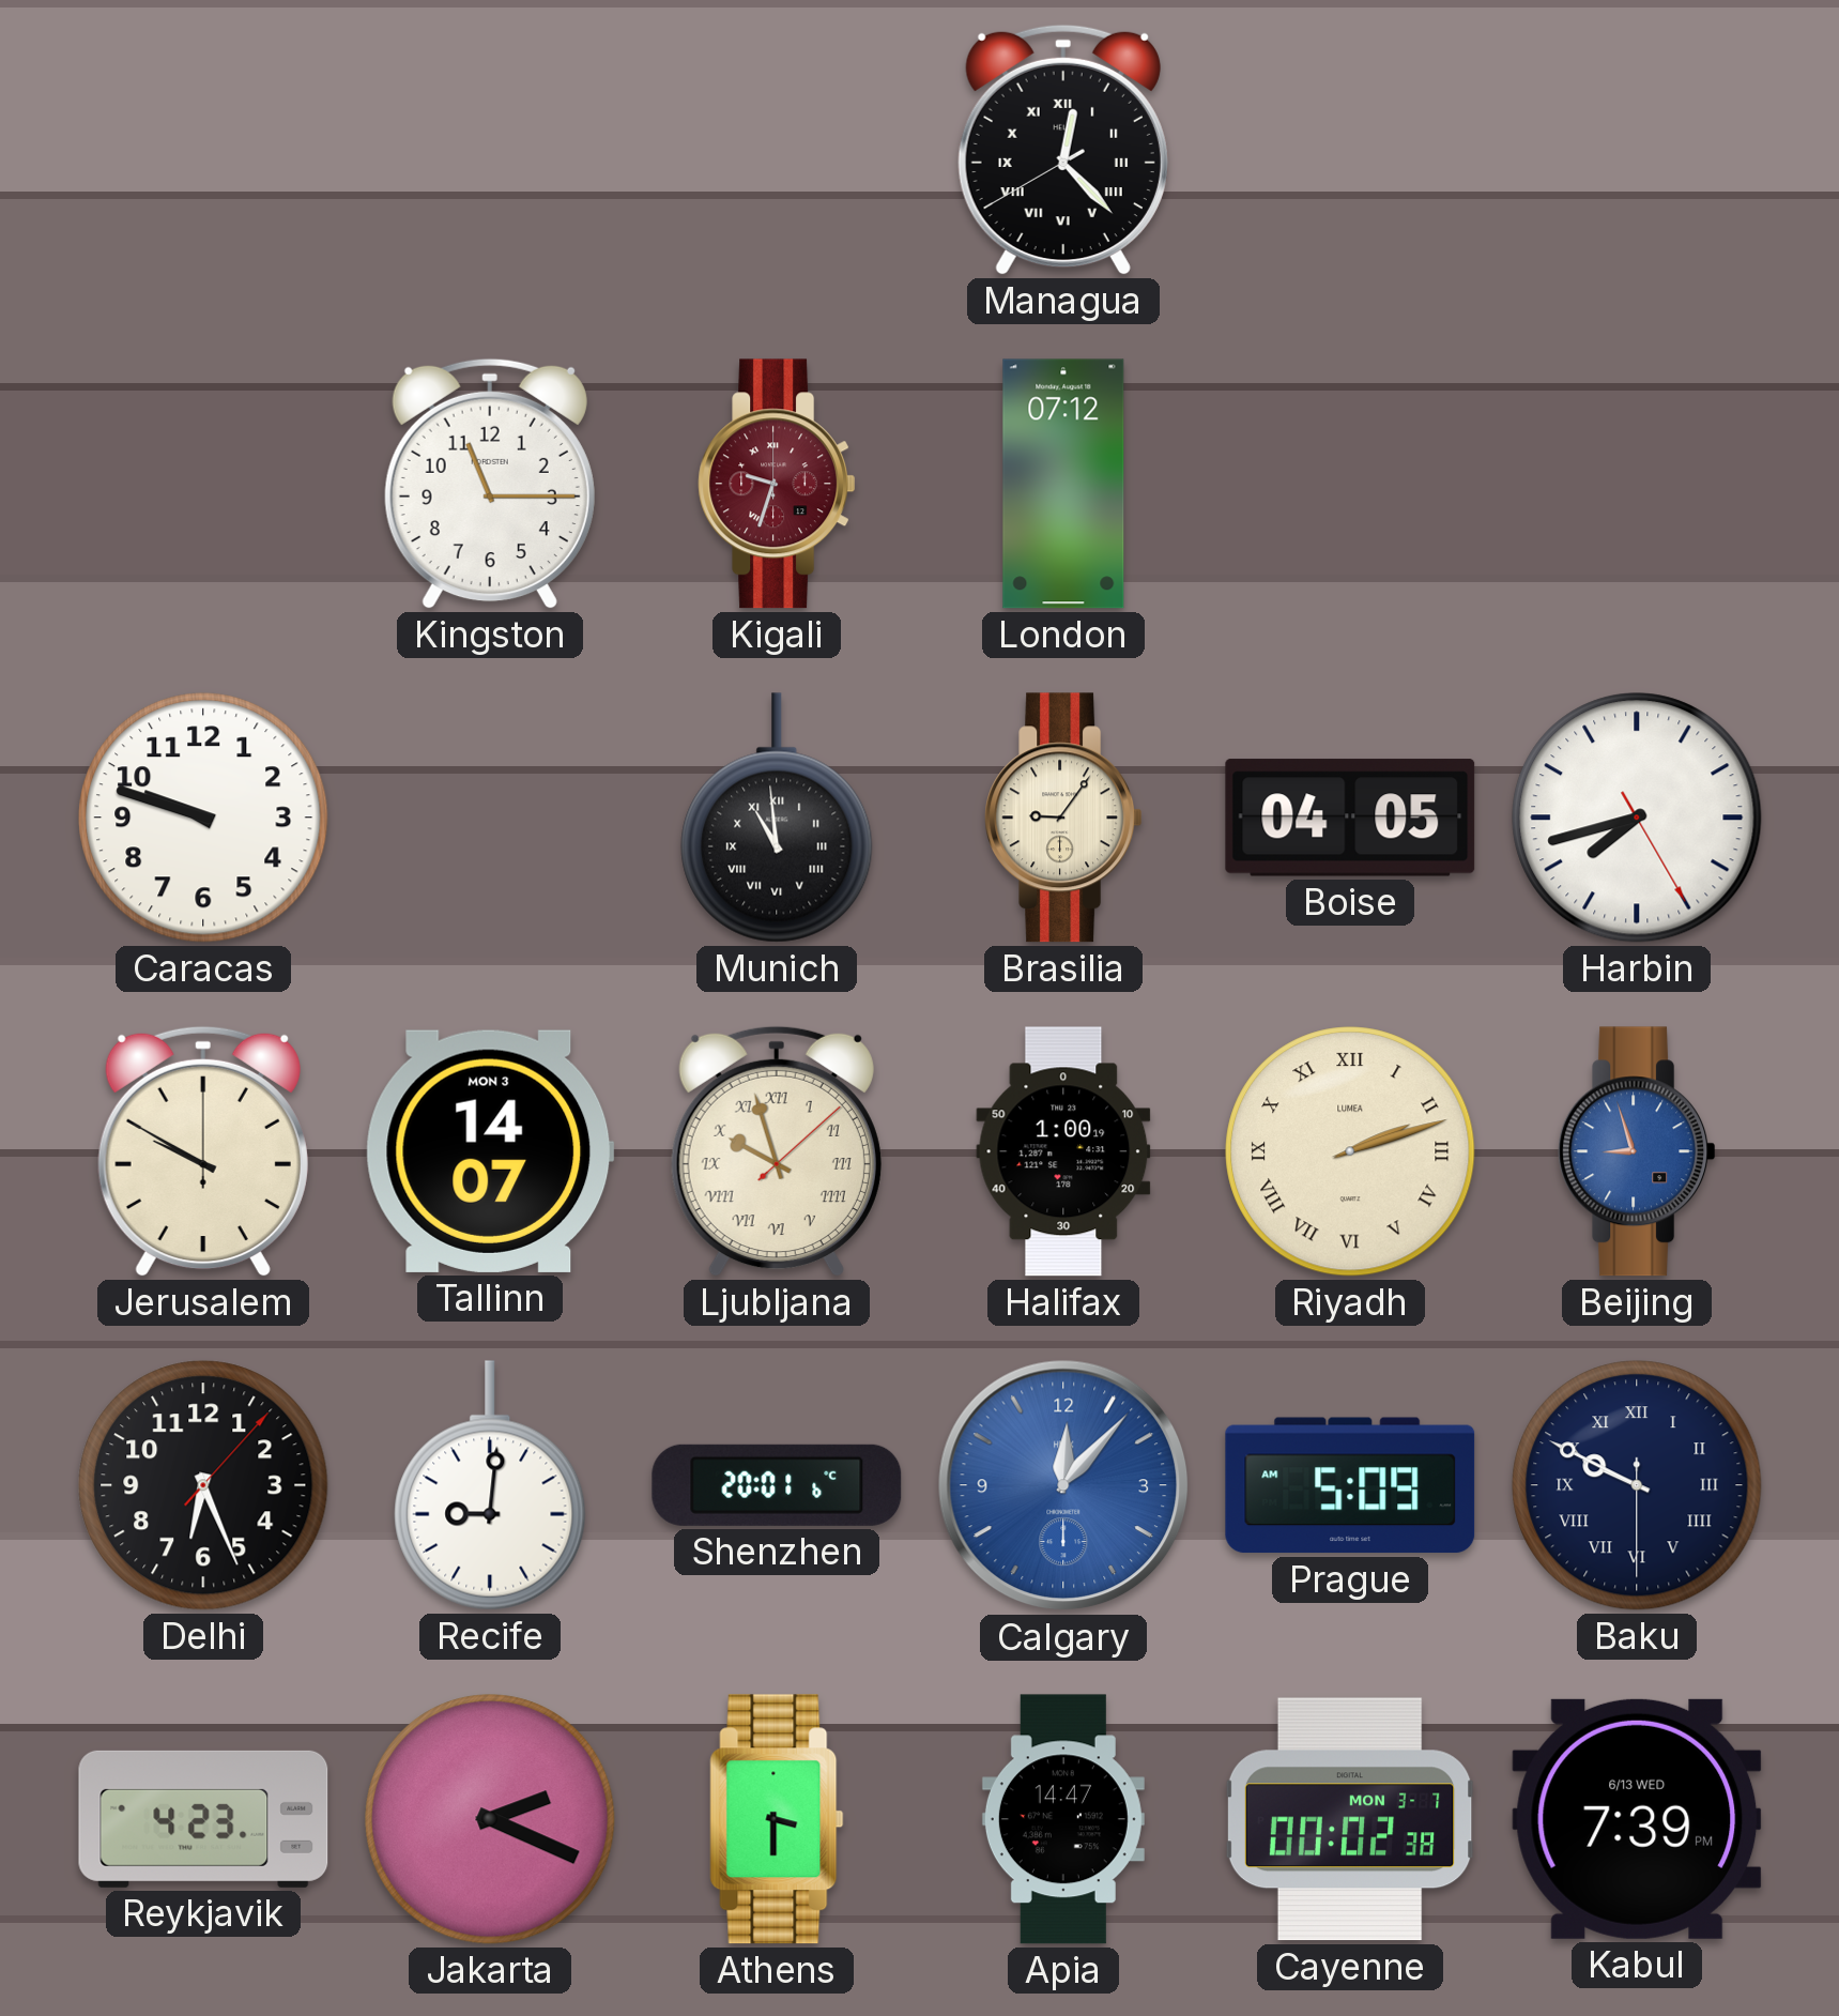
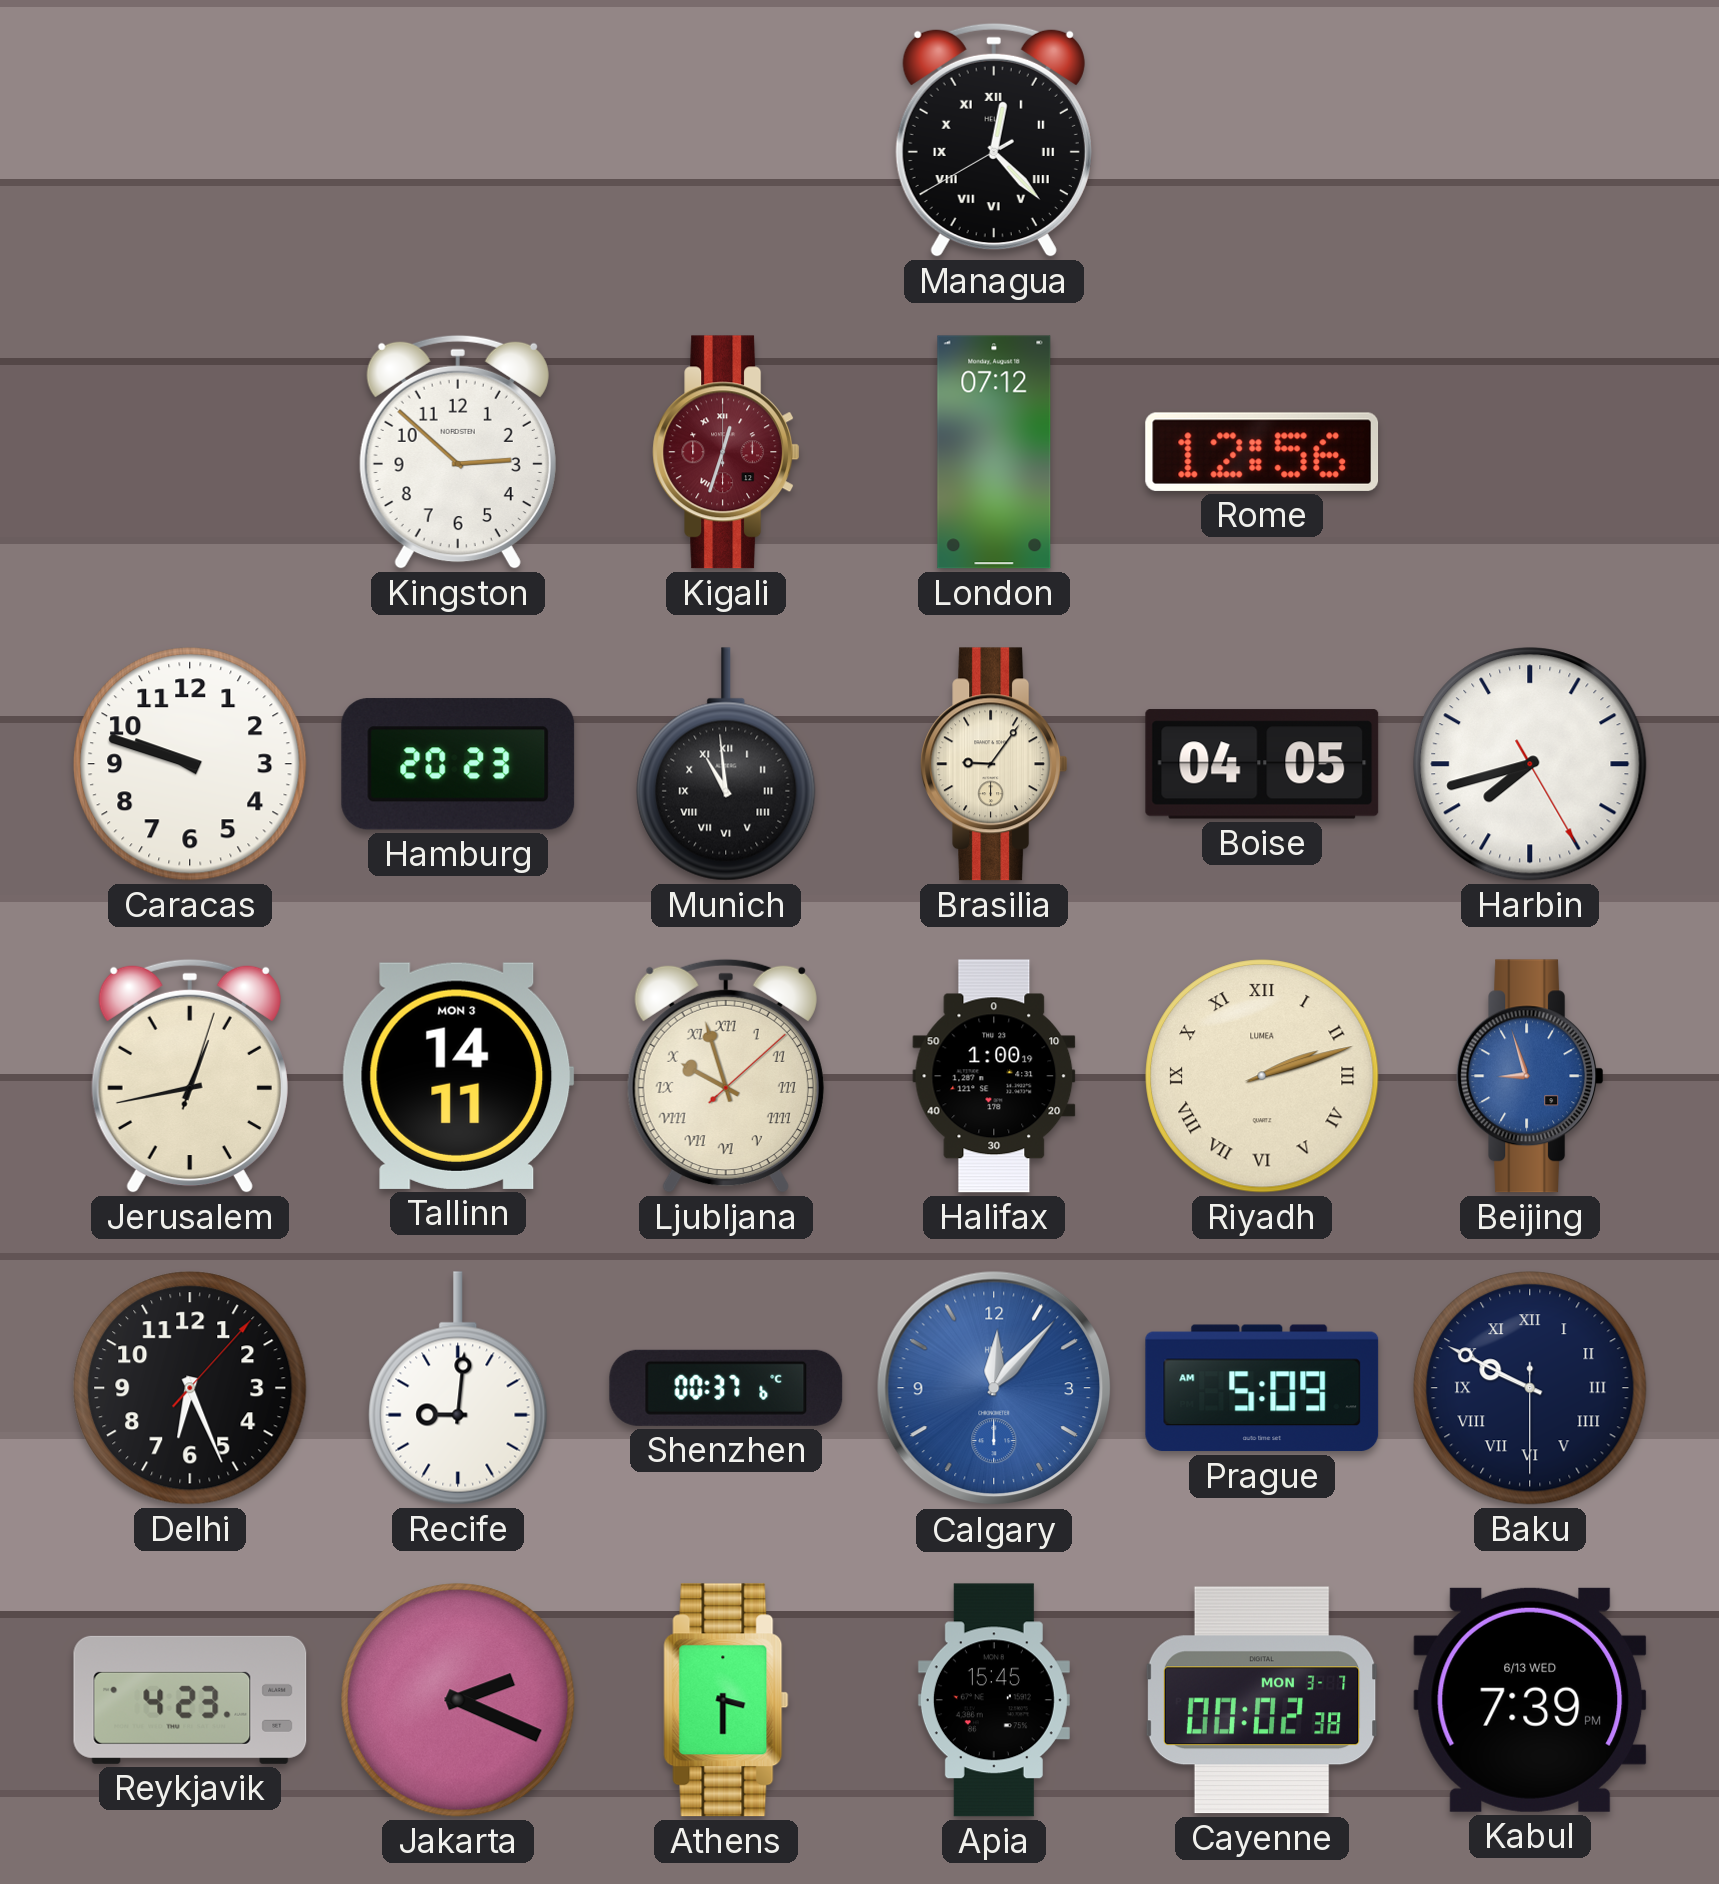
Kingston: 11:15 -> 2:52 (458, 452)
Kigali: 9:33 -> 12:33 (726, 452)
Rome: none -> 12:56 (1262, 452)
Hamburg: none -> 20:23 (458, 764)
Jerusalem: 9:50 -> 12:43 (190, 1076)
Tallinn: 14:07 -> 14:11 (458, 1076)
Shenzhen: 20:01 -> 00:37 (726, 1388)
Apia: 14:47 -> 15:45 (994, 1700)
